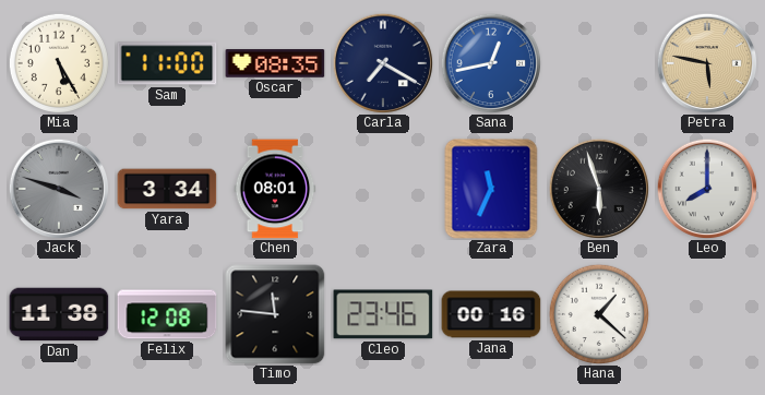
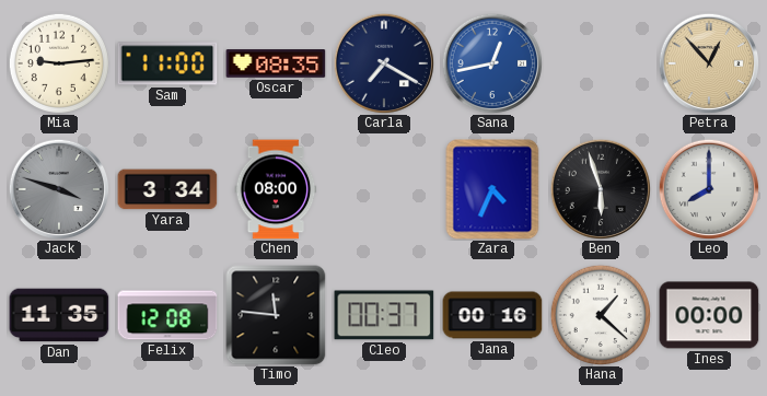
Mia: 5:25 -> 9:14 (58, 62)
Petra: 5:47 -> 12:53 (709, 63)
Chen: 08:01 -> 08:00 (276, 189)
Zara: 11:34 -> 4:34 (492, 189)
Dan: 11:38 -> 11:35 (59, 315)
Cleo: 23:46 -> 00:37 (384, 315)
Ines: none -> 00:00 (709, 315)
